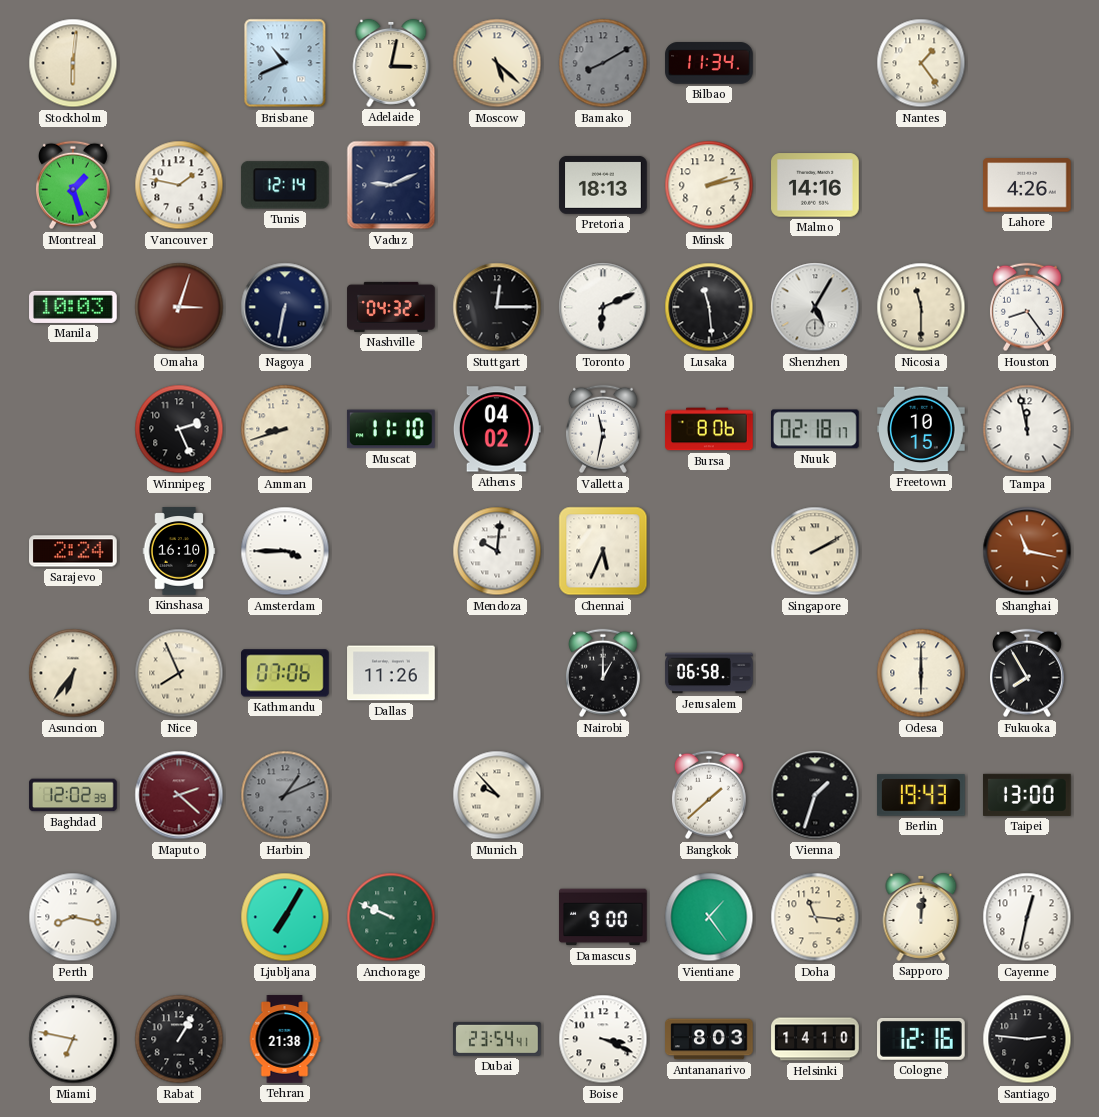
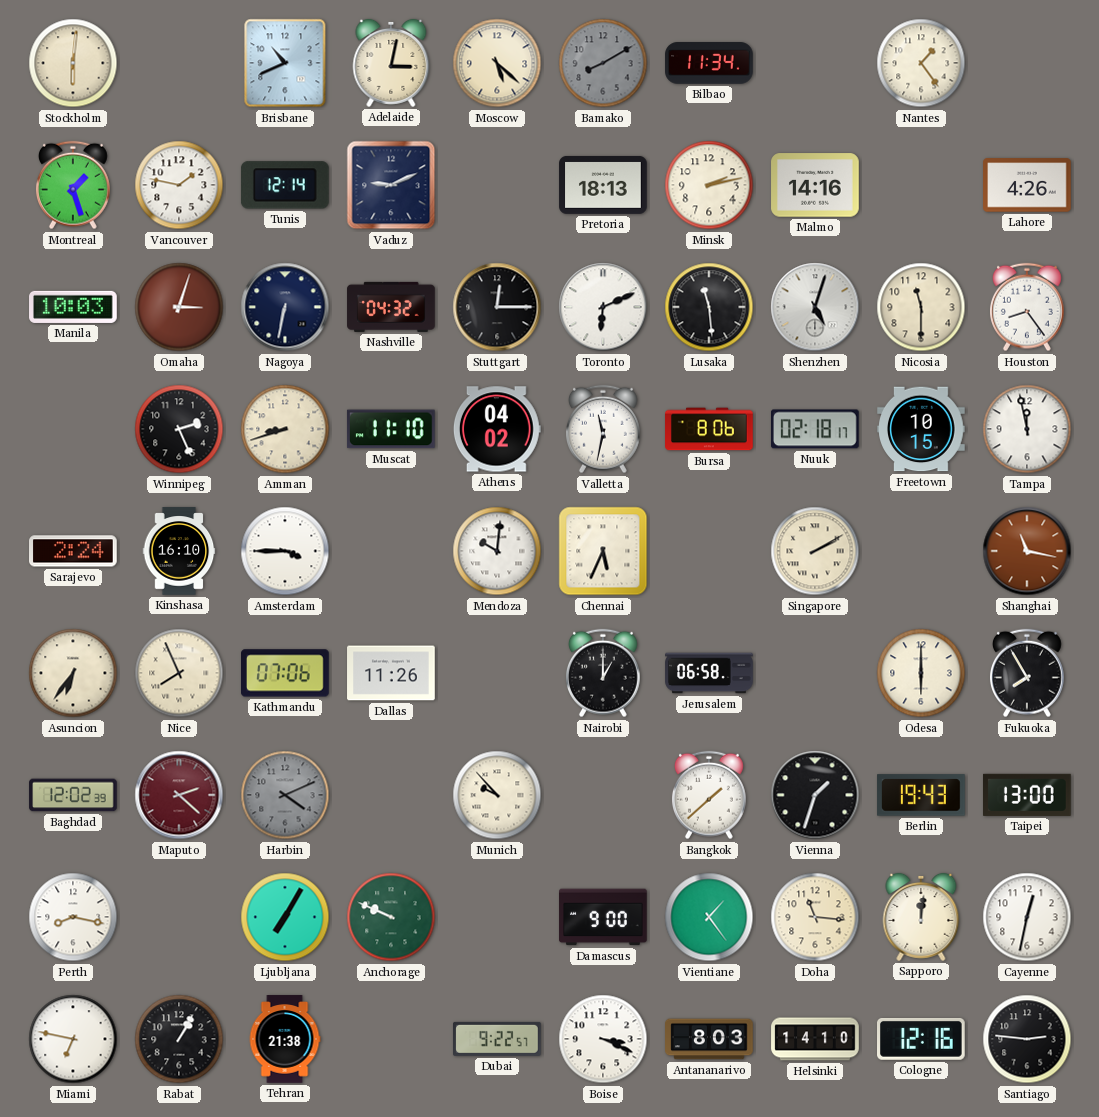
Shenzhen: 5:05 -> 5:03 (815, 307)
Harbin: 1:11 -> 4:11 (285, 795)
Dubai: 23:54 -> 9:22 (498, 1039)
